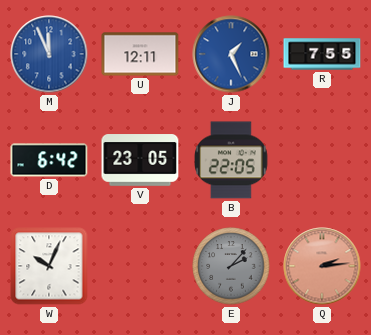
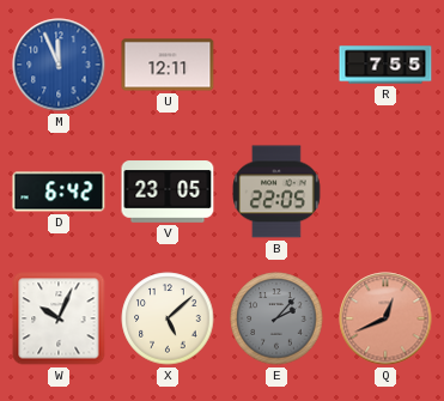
J: 1:26 -> none (231, 54)
X: none -> 5:08 (168, 318)
Q: 2:14 -> 12:41 (385, 318)
